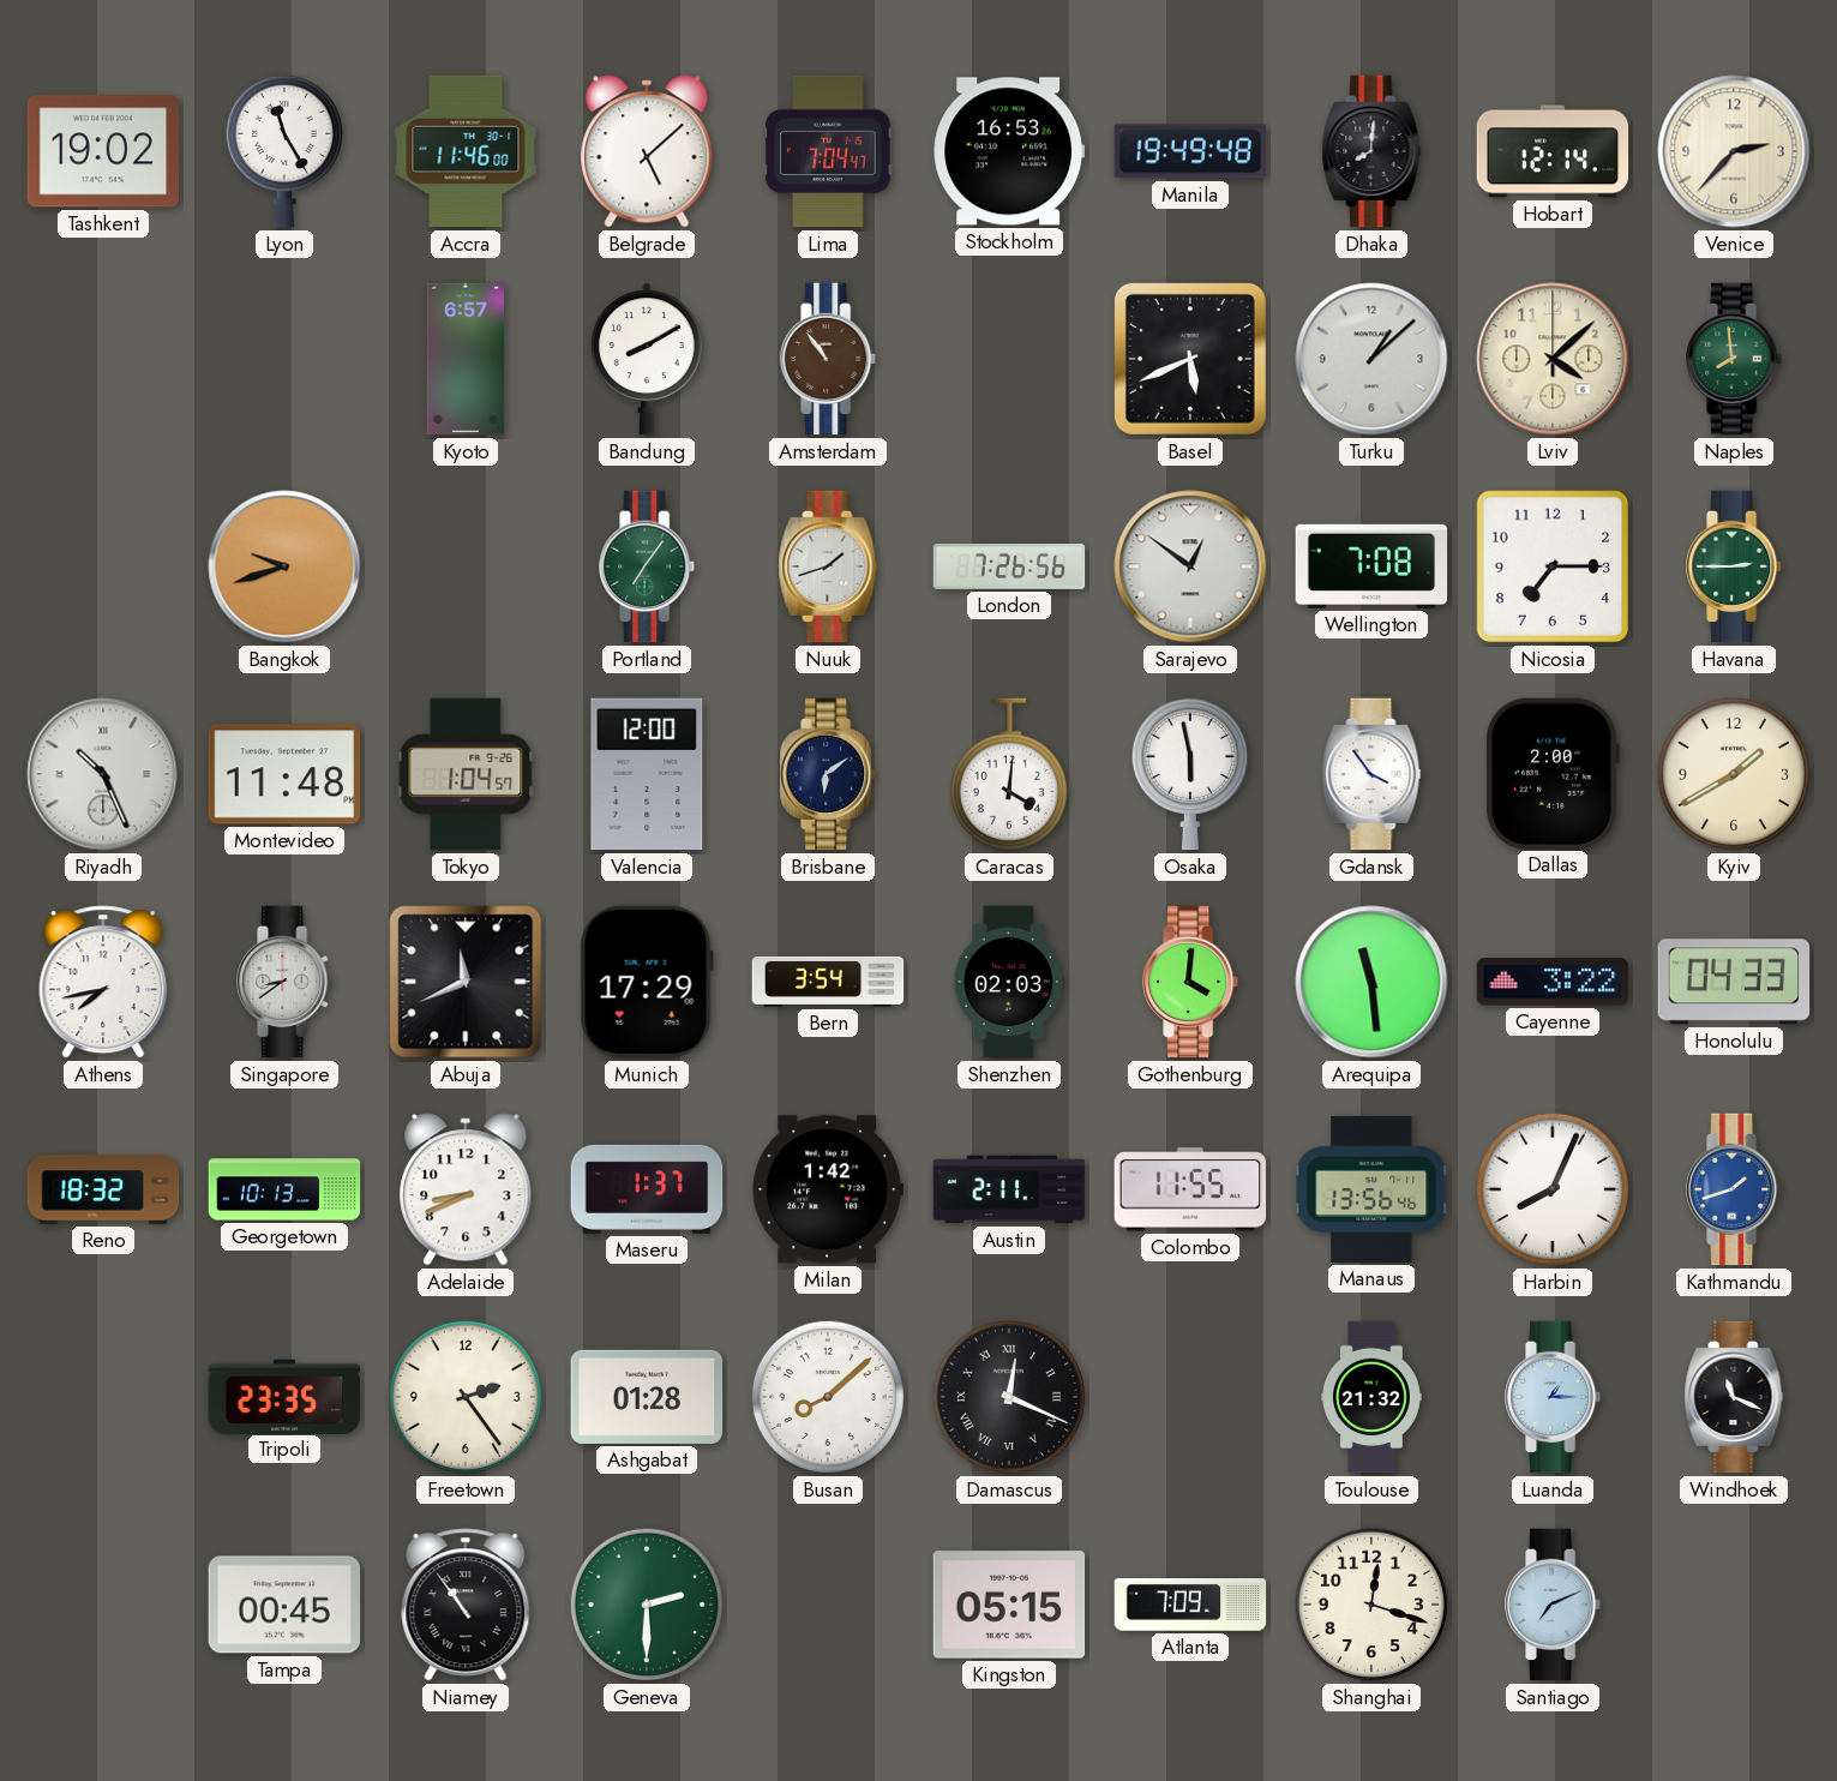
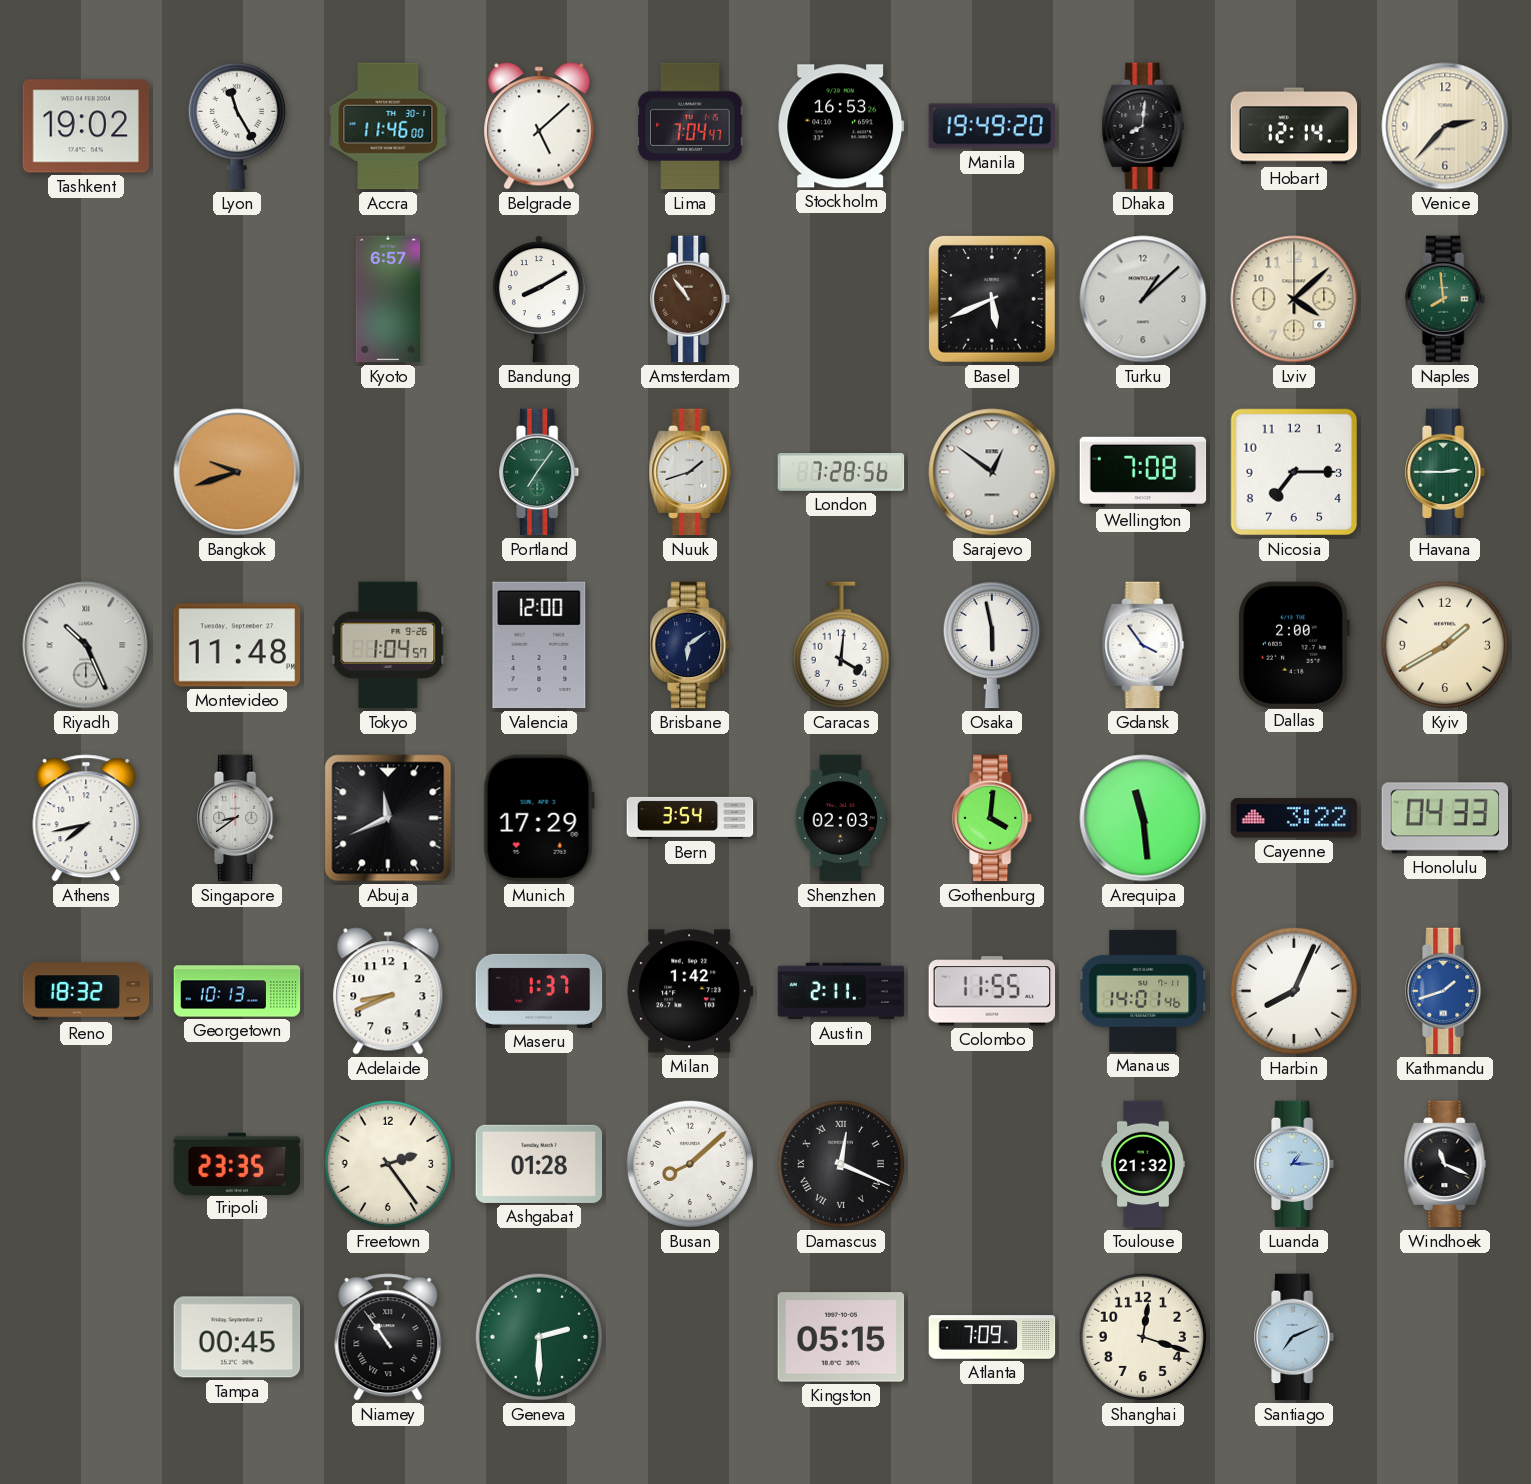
Manila: 19:49:48 -> 19:49:20 (992, 126)
London: 7:26 -> 7:28 (841, 473)
Manaus: 13:56 -> 14:01 (1143, 991)
